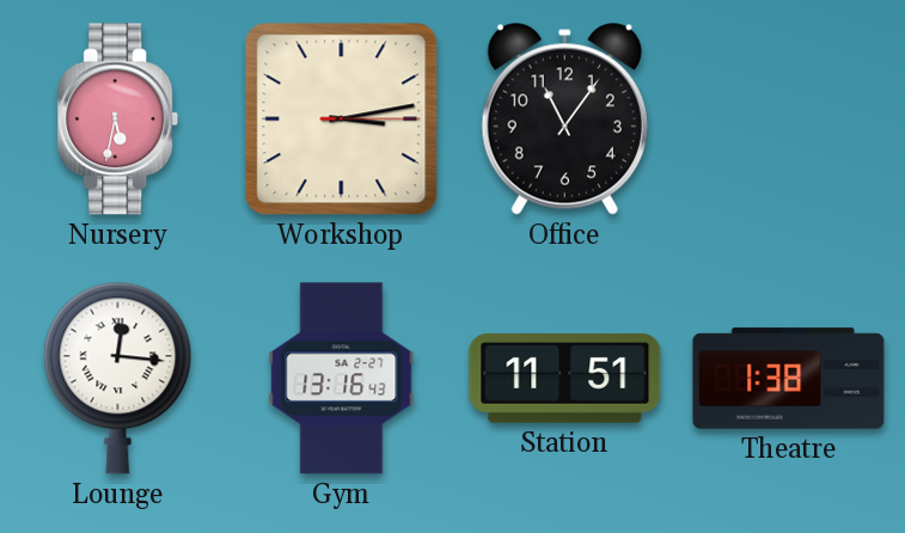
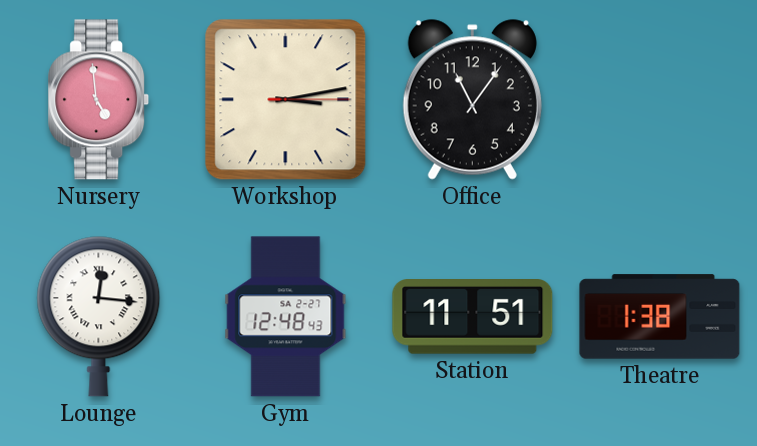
Nursery: 5:32 -> 4:59 (99, 100)
Gym: 13:16 -> 12:48 (286, 317)
